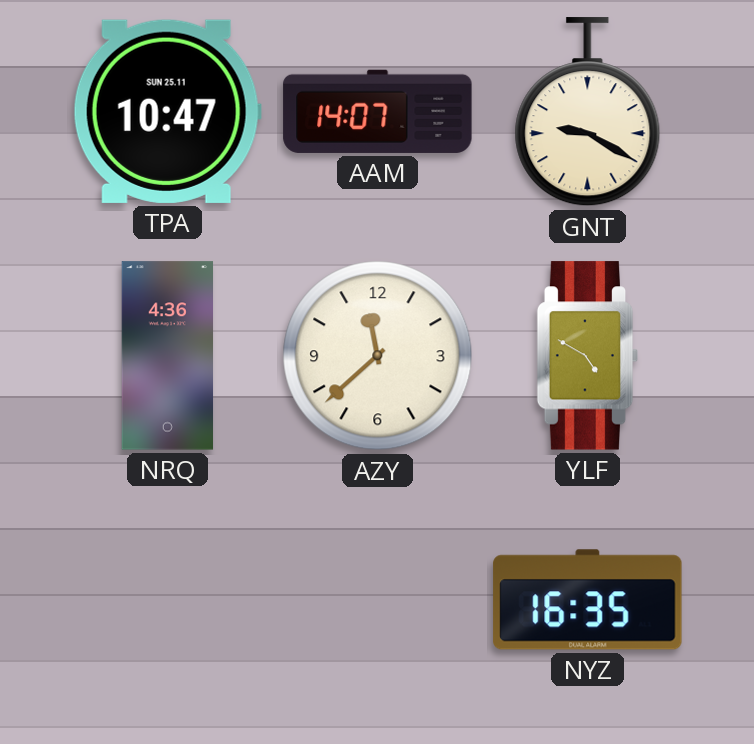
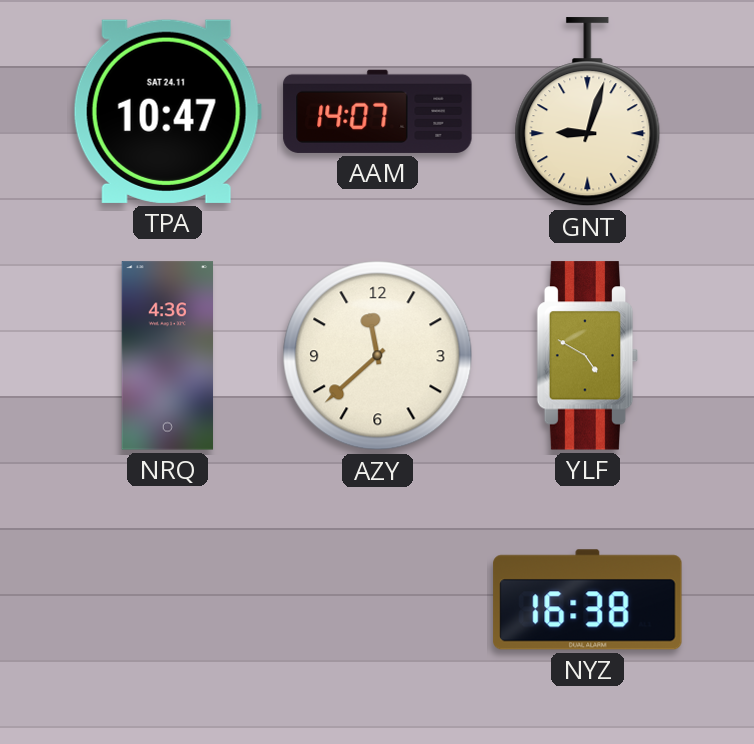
TPA date: SUN 25.11 -> SAT 24.11 (167, 111)
GNT: 9:20 -> 9:03 (588, 112)
NYZ: 16:35 -> 16:38 (588, 600)
